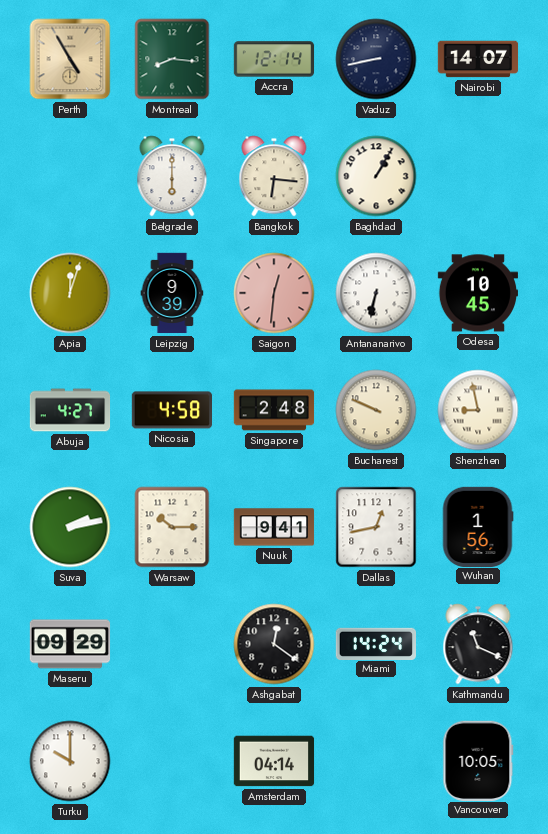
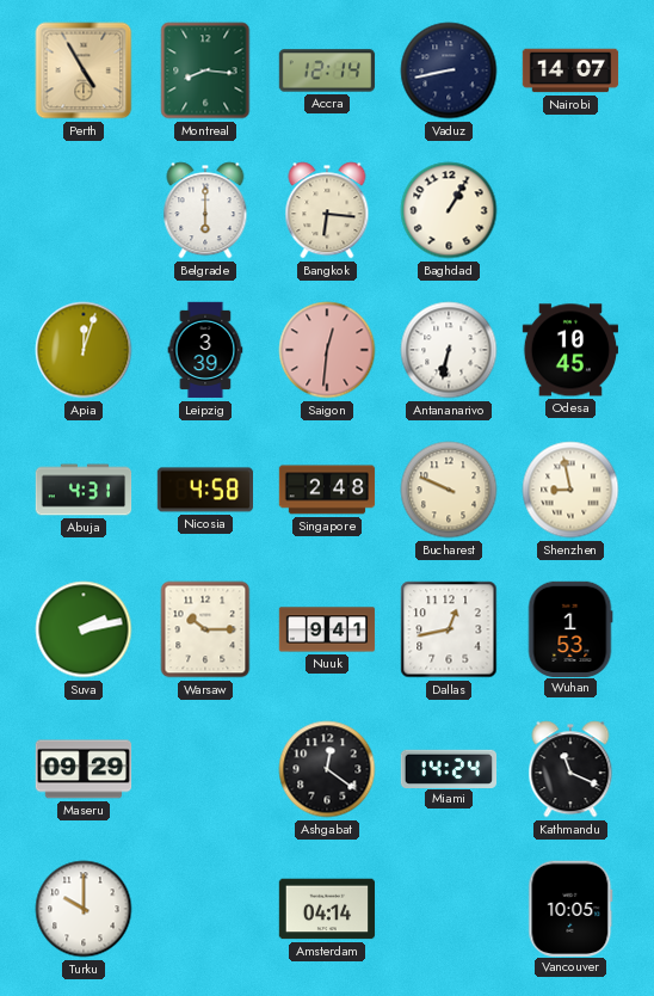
Leipzig: 9:39 -> 3:39 (205, 350)
Abuja: 4:27 -> 4:31 (84, 490)
Wuhan: 1:56 -> 1:53 (570, 628)
